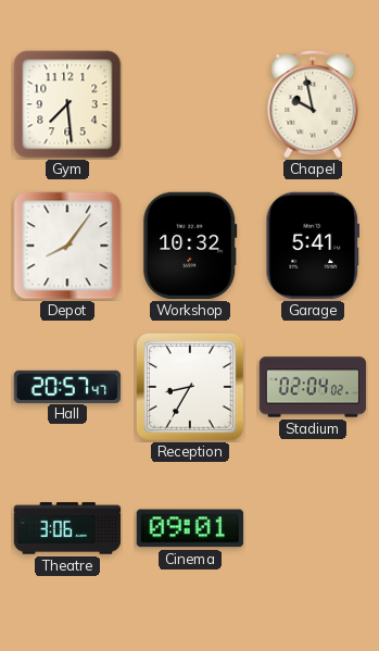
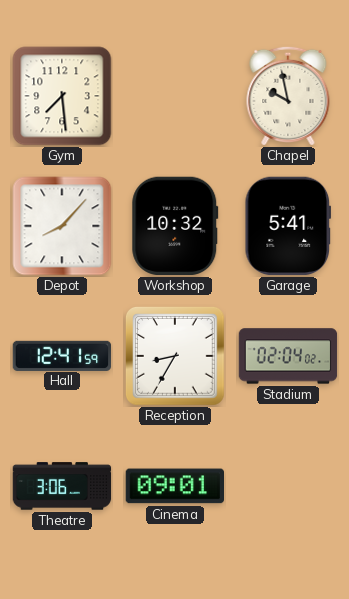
Depot: 8:06 -> 8:07 (62, 226)
Hall: 20:57 -> 12:41 (62, 355)
